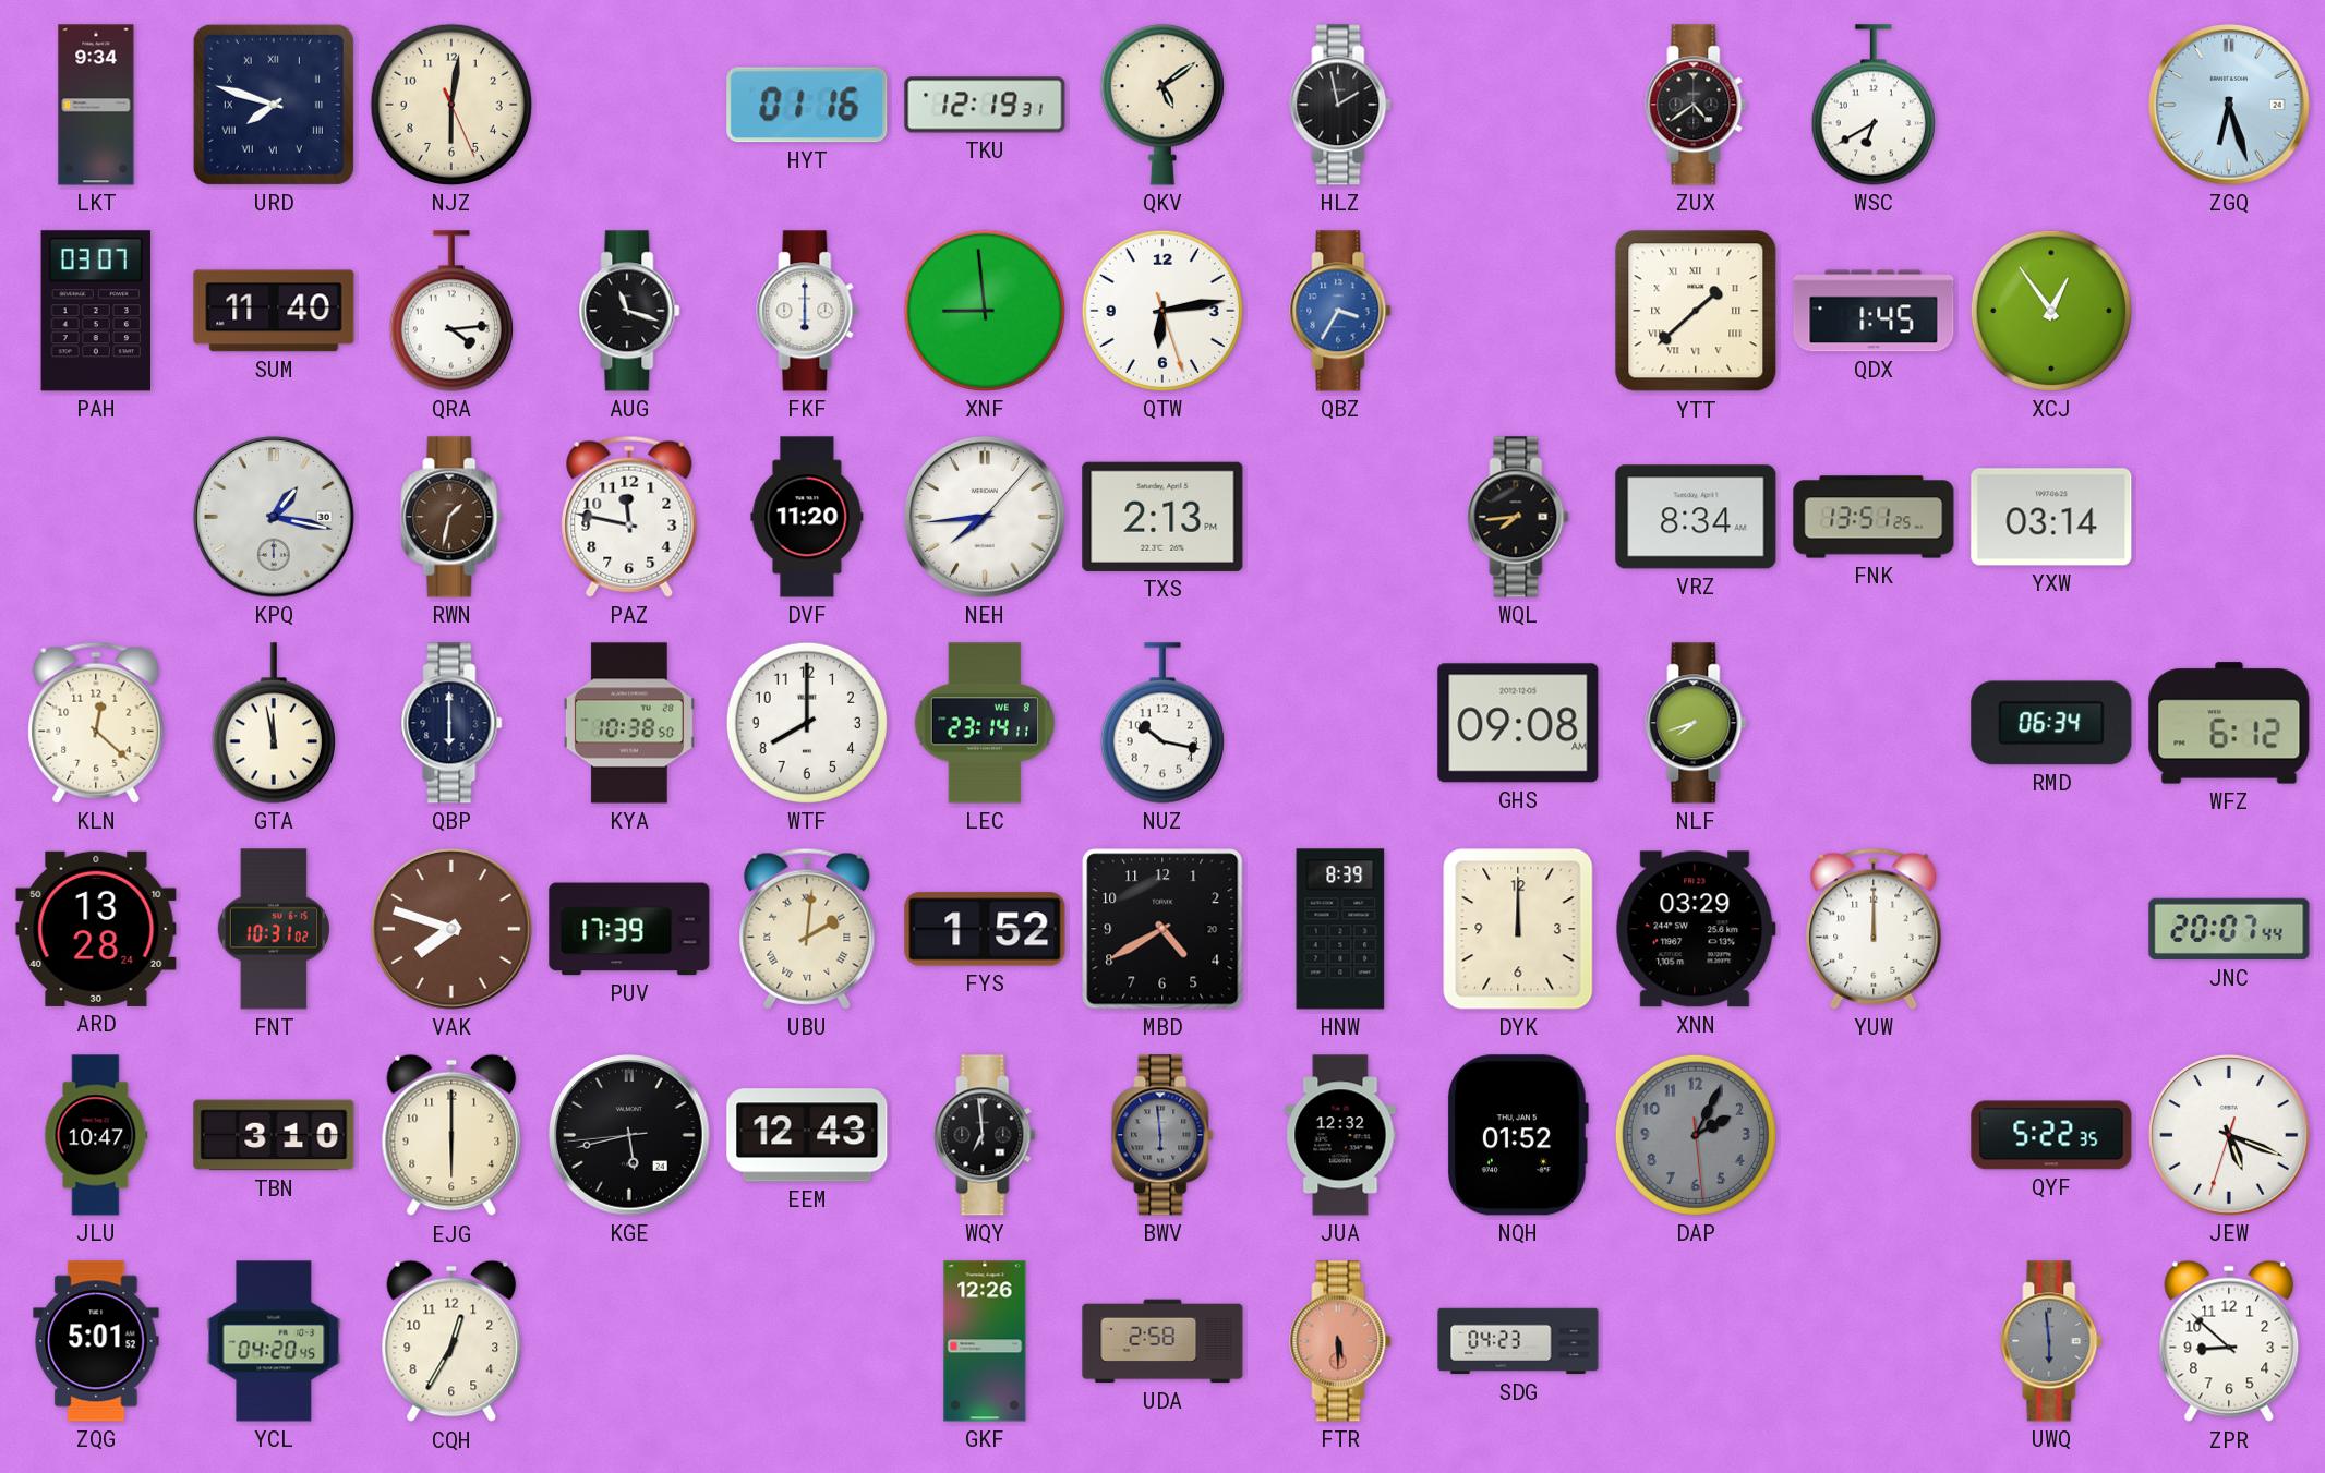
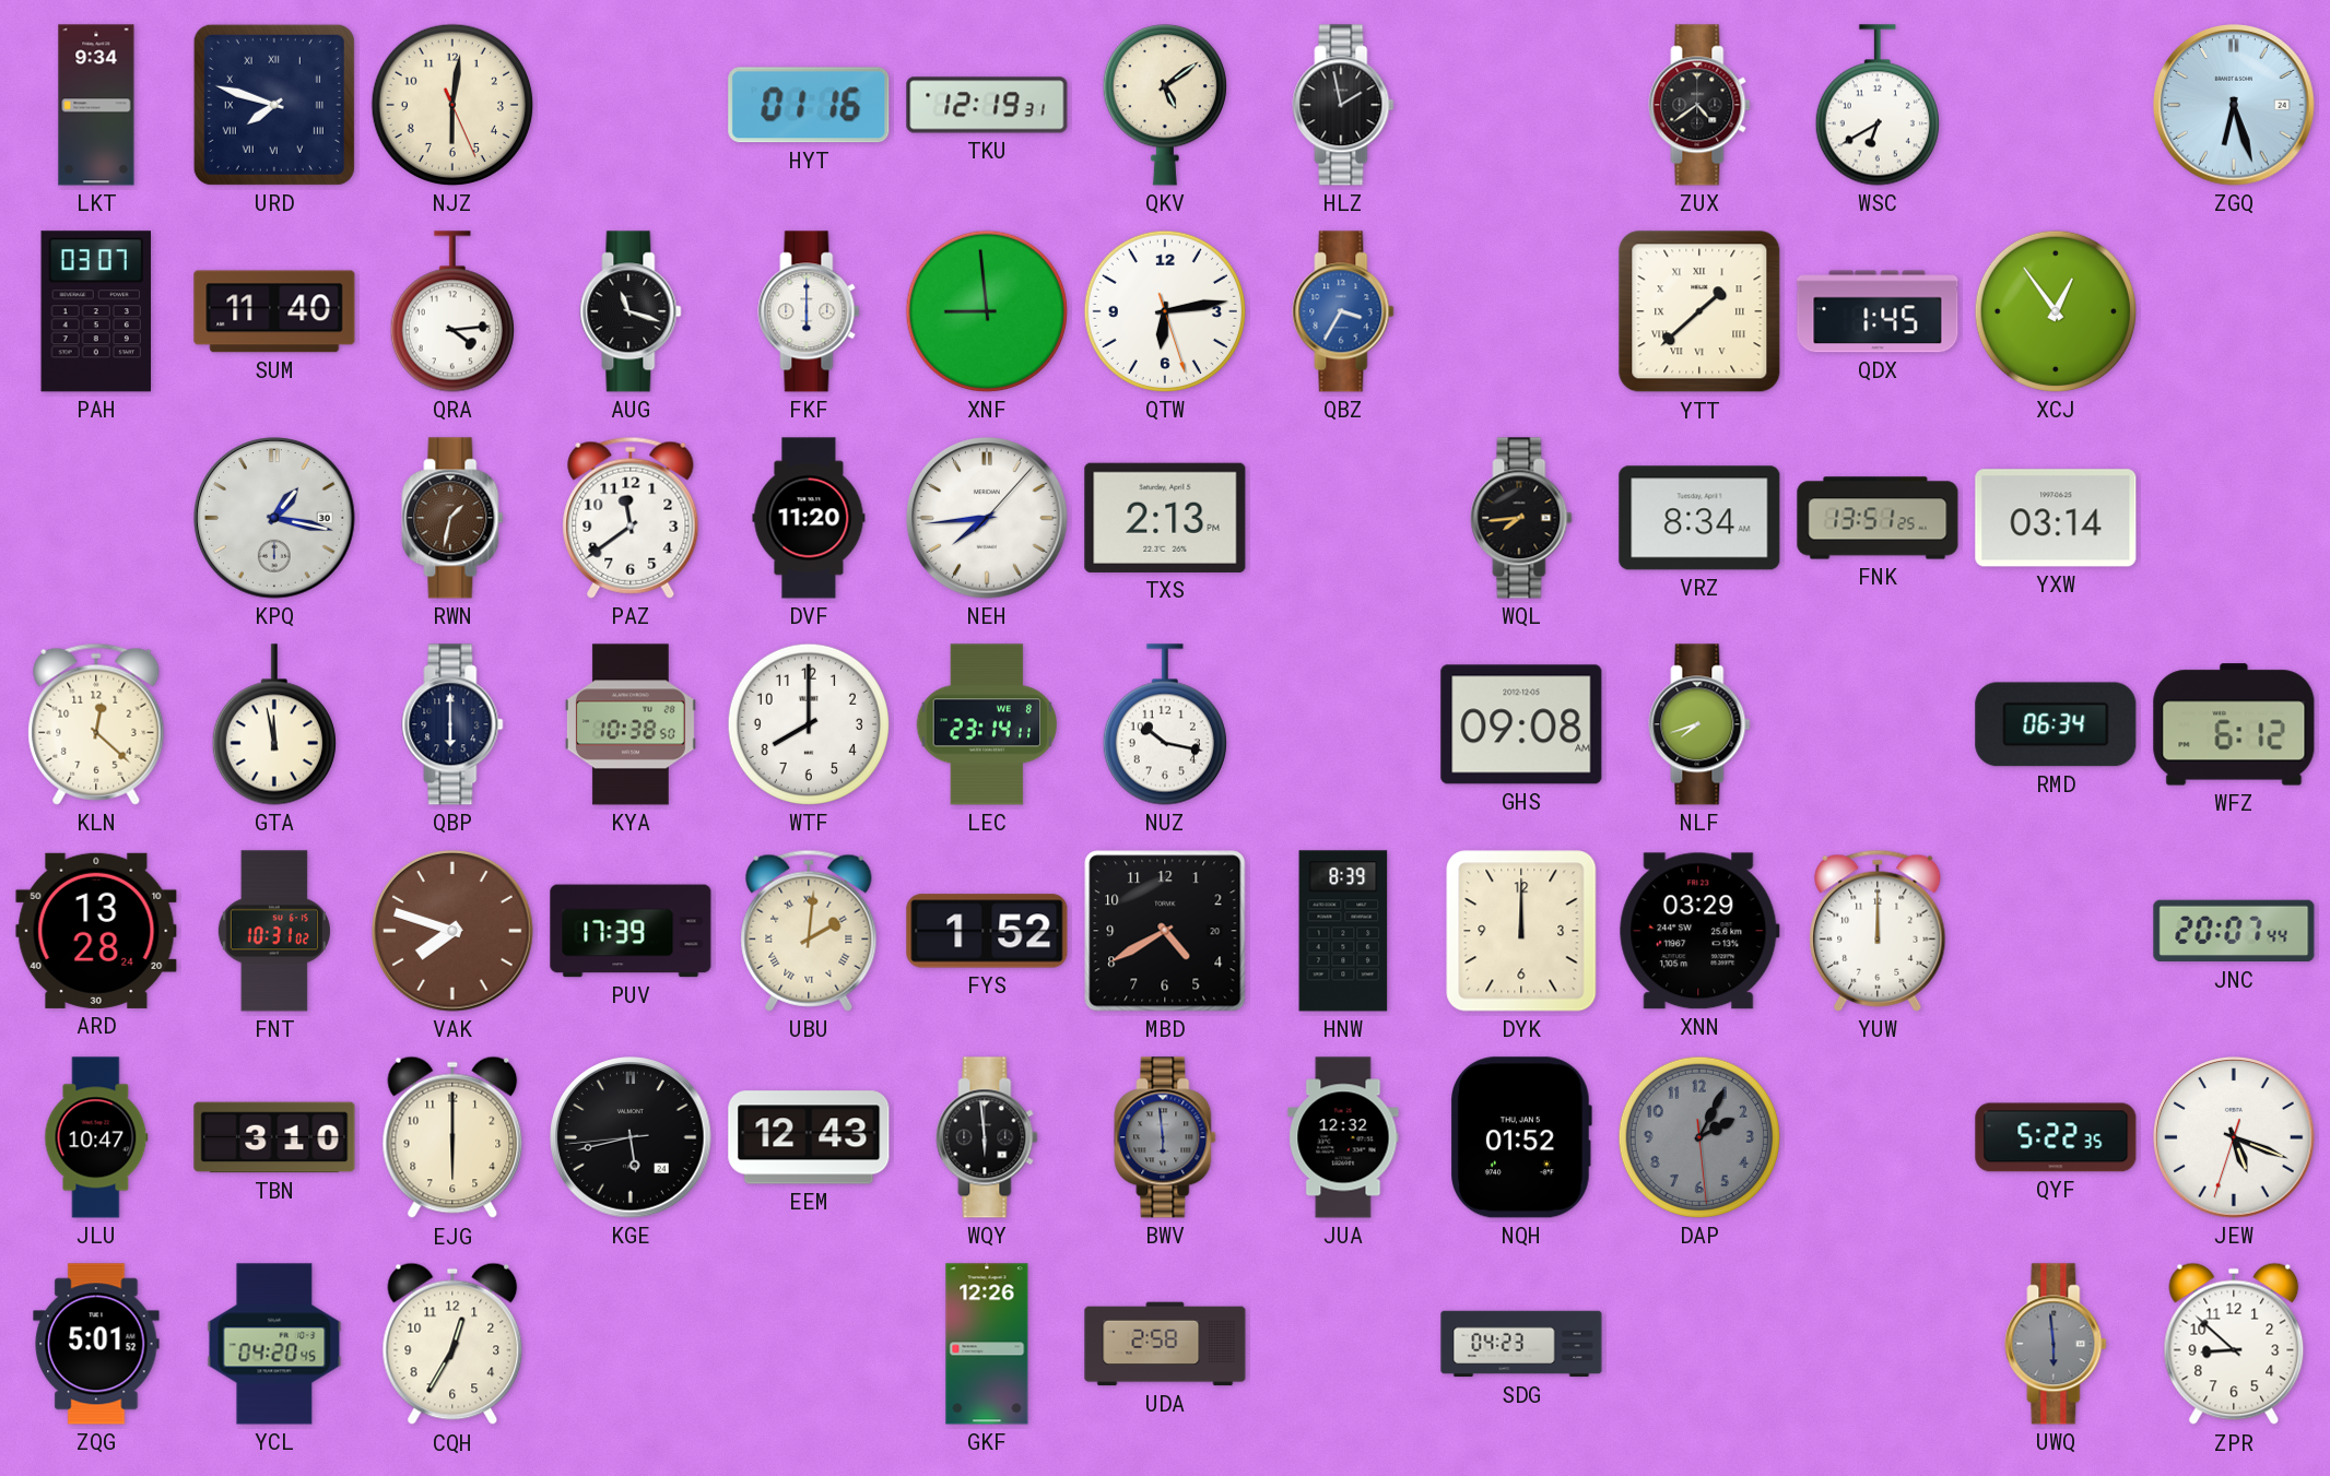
PAZ: 11:47 -> 11:39 (631, 518)
WQY: 6:59 -> 5:59 (987, 1137)
FTR: 5:30 -> none (1340, 1341)
